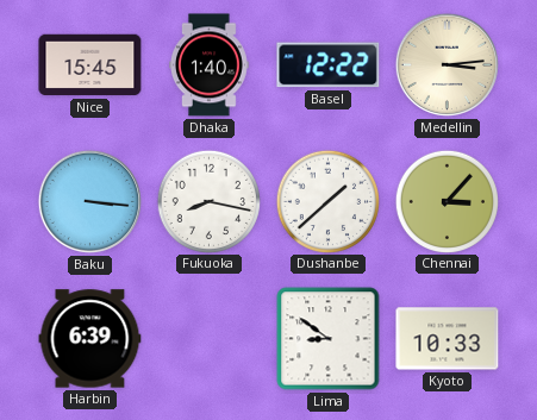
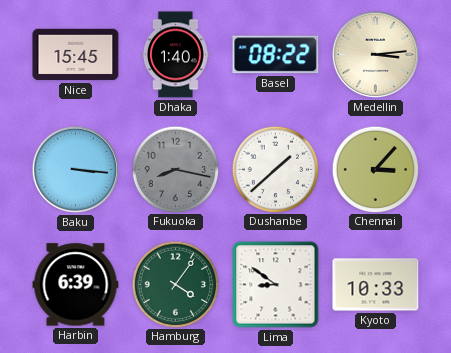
Basel: 12:22 -> 08:22 (276, 55)
Fukuoka dial: white -> grey (175, 169)
Hamburg: none -> 4:06 (175, 284)
